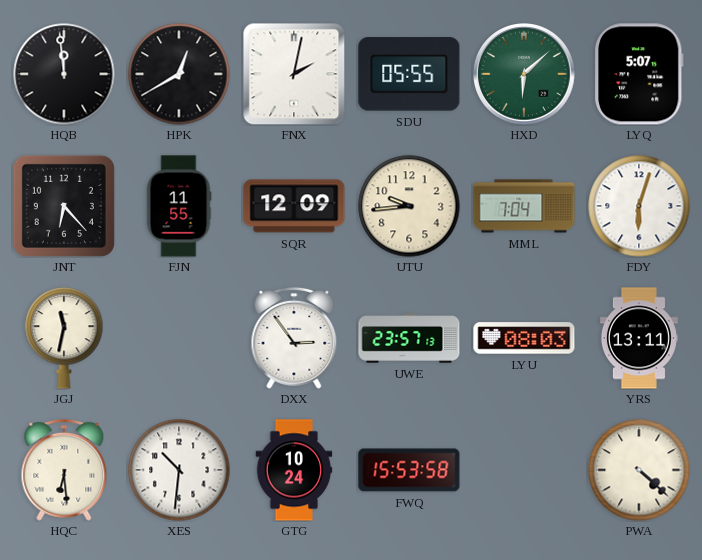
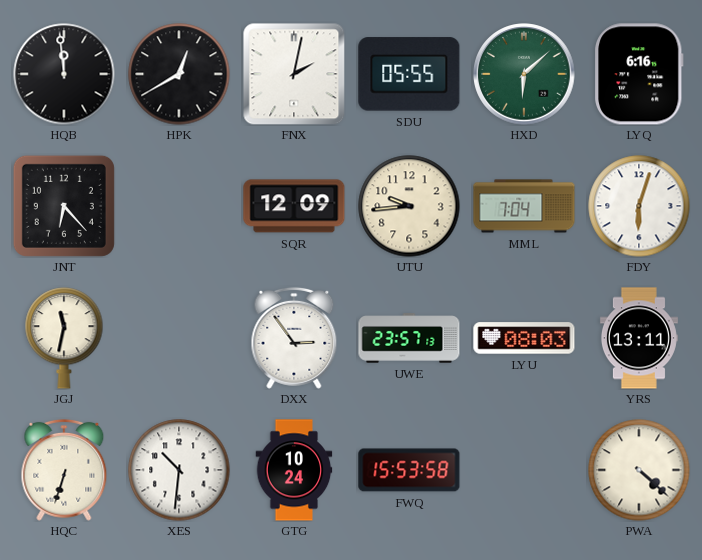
LYQ: 5:07 -> 6:16 (639, 74)
FJN: 11:55 -> none (179, 206)
HQC: 6:29 -> 6:33 (64, 470)
